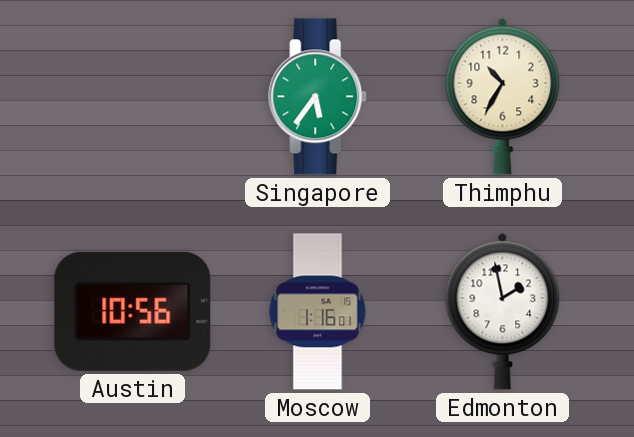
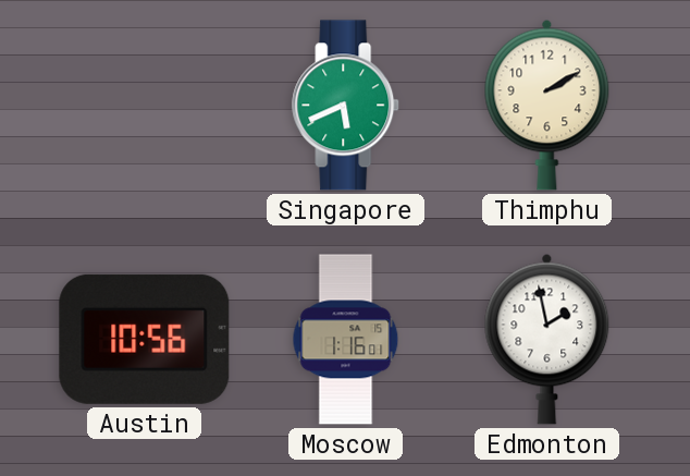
Singapore: 5:36 -> 5:41 (346, 106)
Thimphu: 10:35 -> 2:10 (547, 105)
